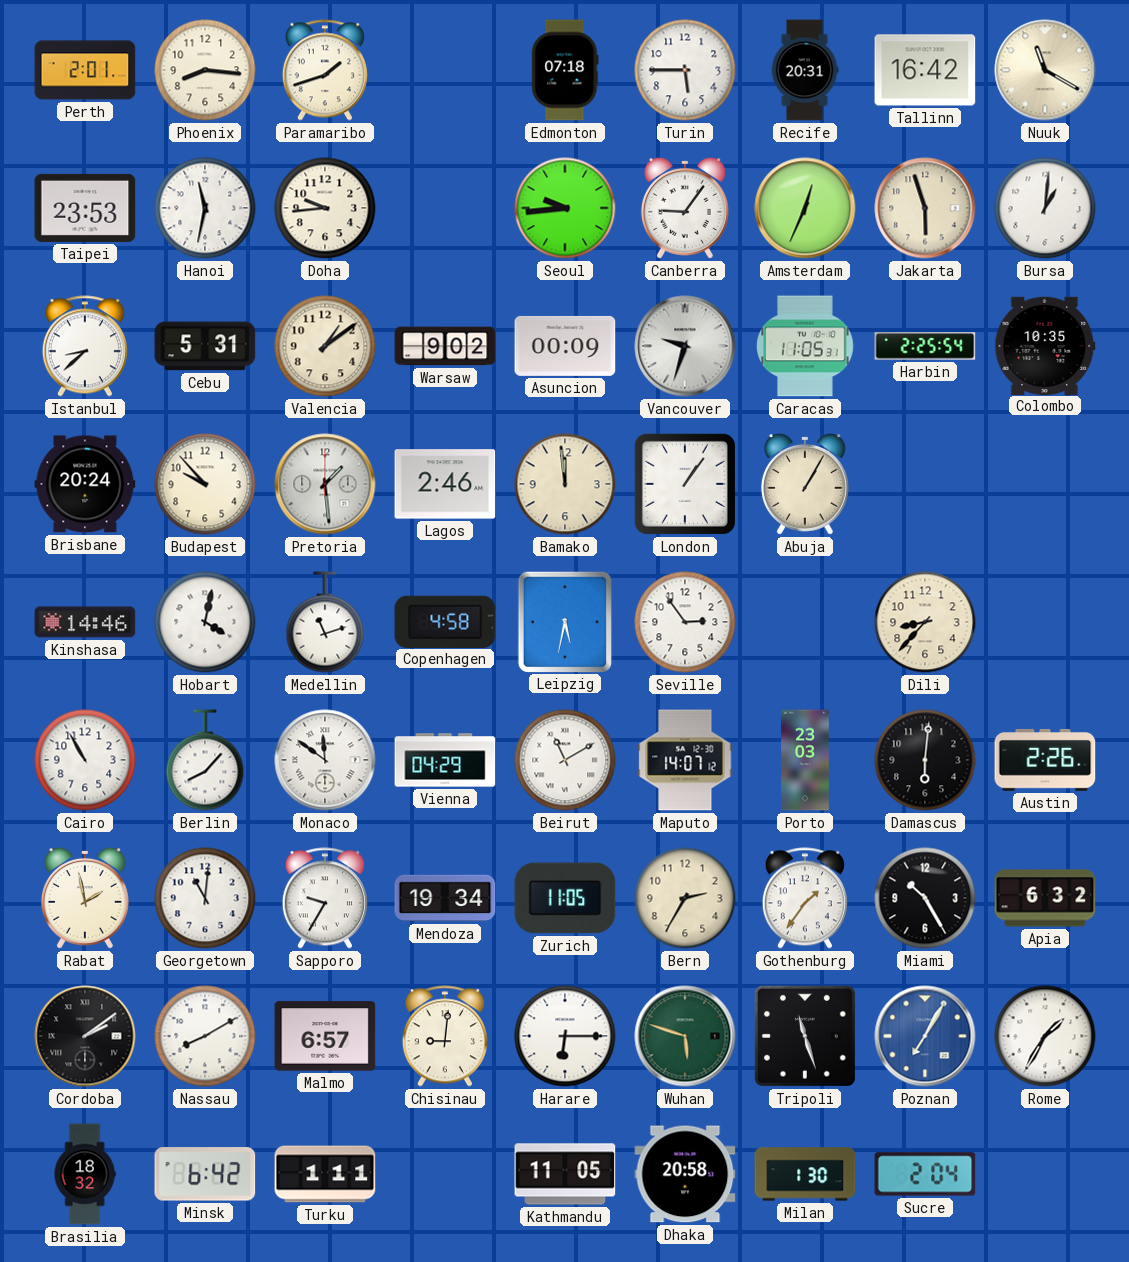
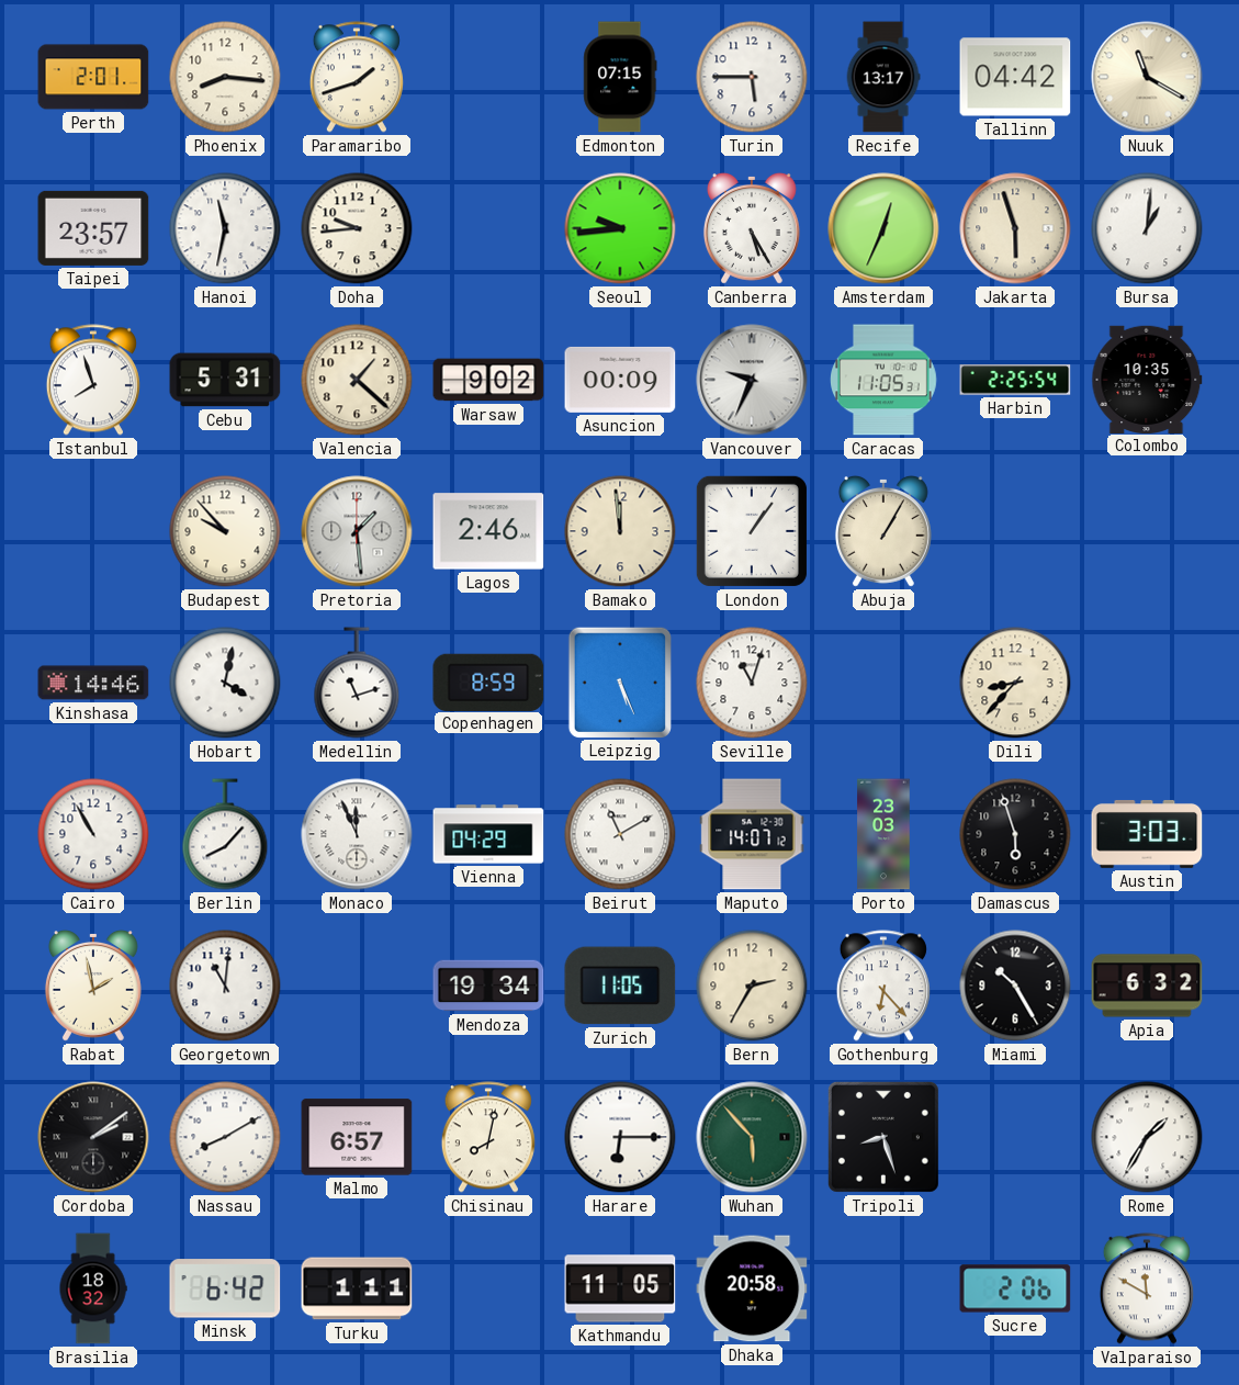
Edmonton: 07:18 -> 07:15 (620, 77)
Recife: 20:31 -> 13:17 (883, 77)
Tallinn: 16:42 -> 04:42 (1015, 77)
Taipei: 23:53 -> 23:57 (93, 228)
Canberra: 9:06 -> 5:25 (752, 228)
Istanbul: 8:38 -> 7:57 (93, 380)
Valencia: 1:09 -> 1:22 (357, 380)
Vancouver: 9:33 -> 9:34 (752, 380)
Brisbane: 20:24 -> none (85, 484)
Copenhagen: 4:58 -> 8:59 (488, 682)
Leipzig: 5:32 -> 5:26 (619, 682)
Seville: 2:54 -> 11:03 (752, 683)
Monaco: 11:51 -> 11:56 (357, 834)
Damascus: 6:01 -> 5:57 (1015, 834)
Austin: 2:26 -> 3:03 (1147, 834)
Sapporo: 9:35 -> none (325, 898)
Gothenburg: 1:36 -> 6:23 (883, 986)
Chisinau: 9:01 -> 8:02 (488, 1137)
Wuhan: 5:48 -> 5:53 (752, 1137)
Tripoli: 11:27 -> 8:27 (883, 1137)
Poznan: 7:05 -> none (925, 1036)
Milan: 1:30 -> none (805, 1174)
Sucre: 2:04 -> 2:06 (1015, 1288)
Valparaiso: none -> 11:50 (1147, 1288)
